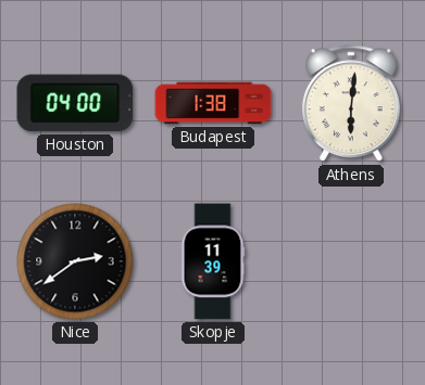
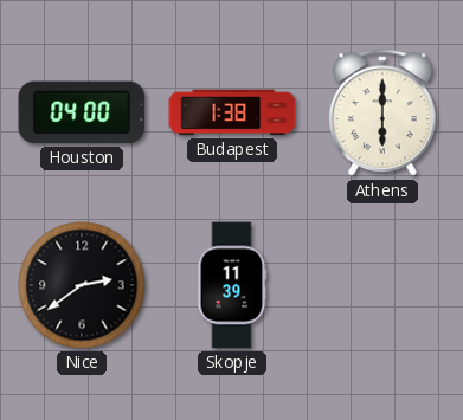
Athens: 6:01 -> 6:00 (382, 114)
